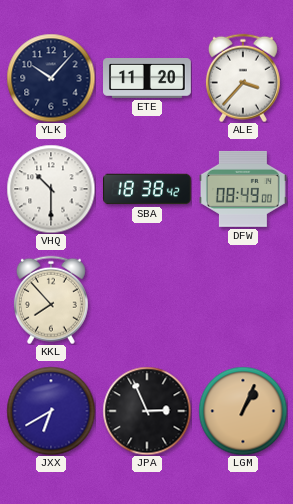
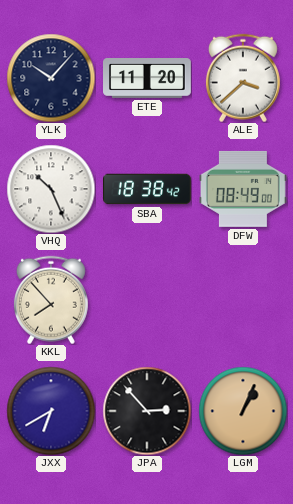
ALE: 3:37 -> 3:38 (243, 78)
VHQ: 10:30 -> 10:26 (51, 189)
JPA: 2:56 -> 2:53 (147, 411)
